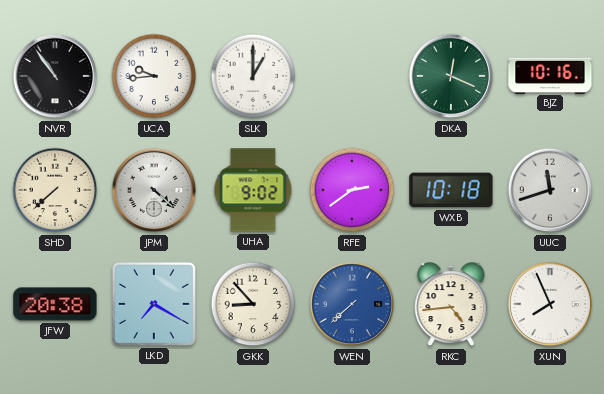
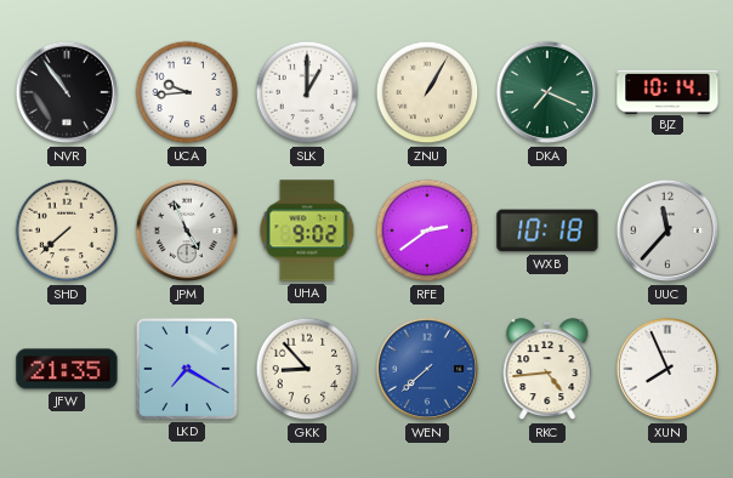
ZNU: none -> 1:05 (427, 92)
DKA: 12:19 -> 7:19 (547, 92)
BJZ: 10:16 -> 10:14 (667, 91)
JPM: 4:22 -> 4:56 (187, 231)
UUC: 11:42 -> 11:37 (667, 231)
JFW: 20:38 -> 21:35 (67, 369)
